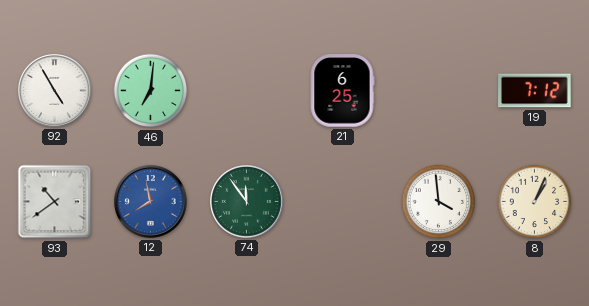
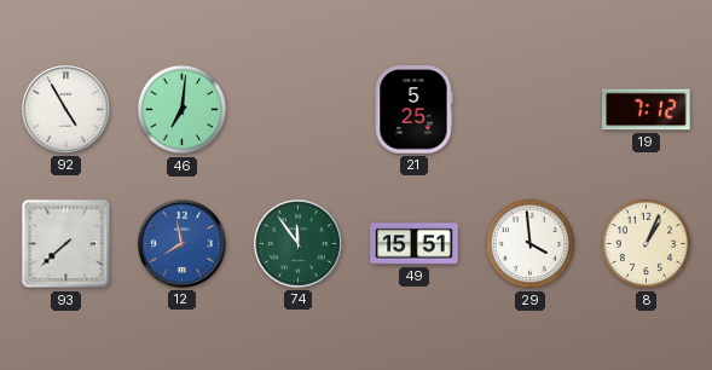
21: 6:25 -> 5:25 (413, 110)
93: 10:39 -> 7:38 (66, 244)
49: none -> 15:51 (415, 244)
